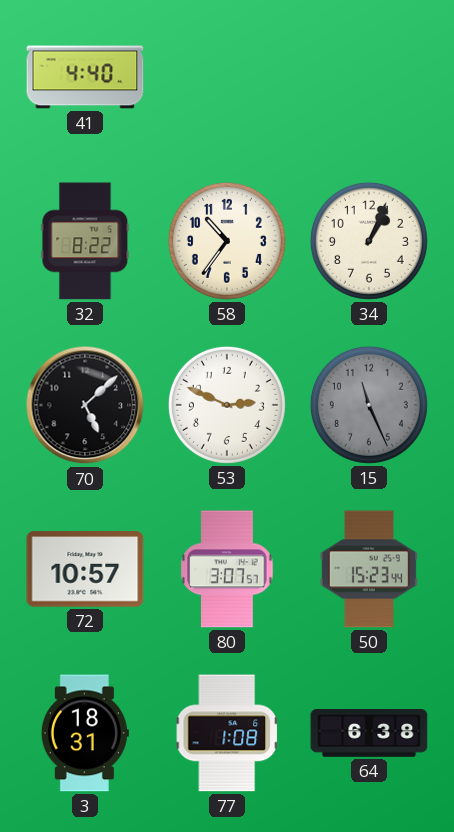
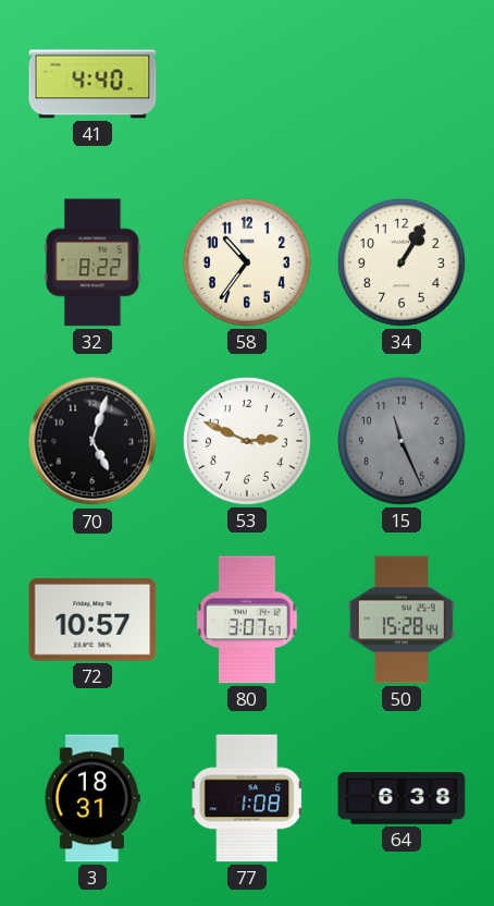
34: 1:04 -> 1:05 (402, 262)
70: 5:08 -> 5:03 (92, 441)
50: 15:23 -> 15:28 (402, 620)
